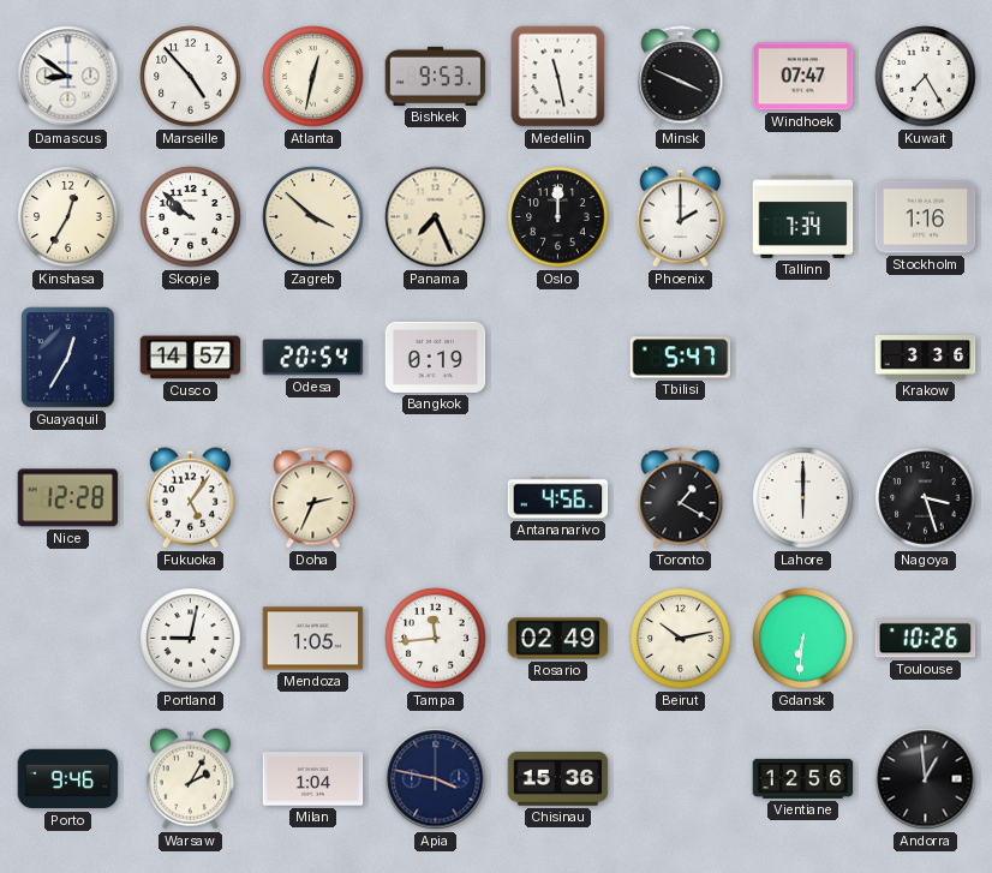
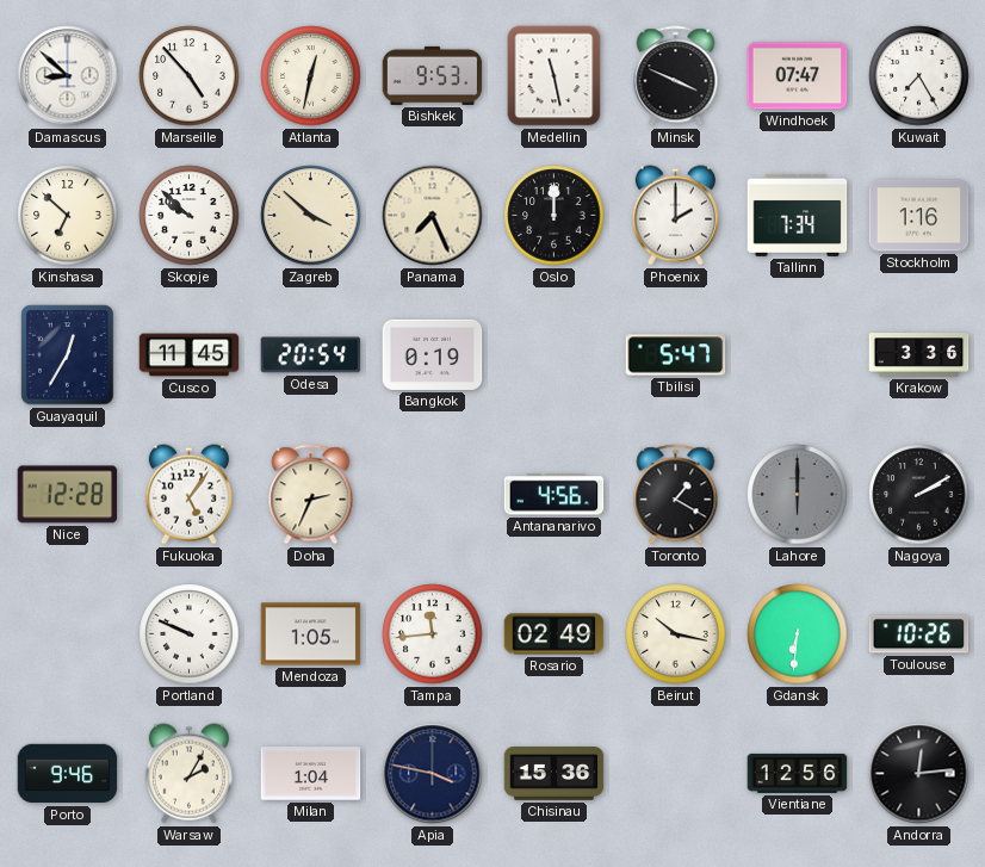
Damascus: 8:51 -> 8:52 (68, 76)
Kinshasa: 12:35 -> 6:52 (68, 216)
Cusco: 14:57 -> 11:45 (190, 355)
Lahore dial: white -> grey (798, 495)
Nagoya: 3:27 -> 2:10 (919, 495)
Portland: 9:02 -> 9:49 (190, 634)
Beirut: 10:13 -> 10:17 (676, 634)
Andorra: 12:59 -> 12:14 (919, 774)
